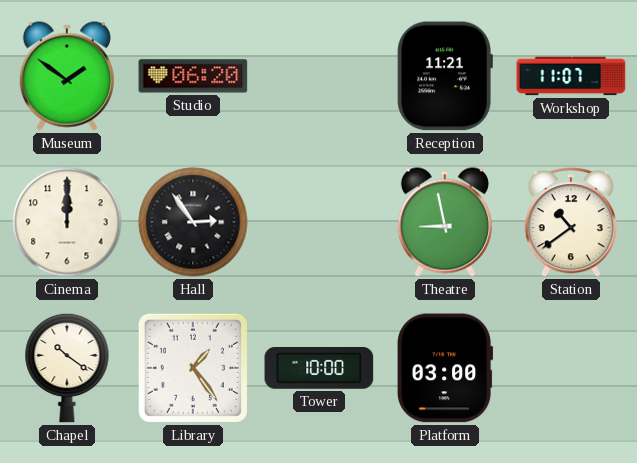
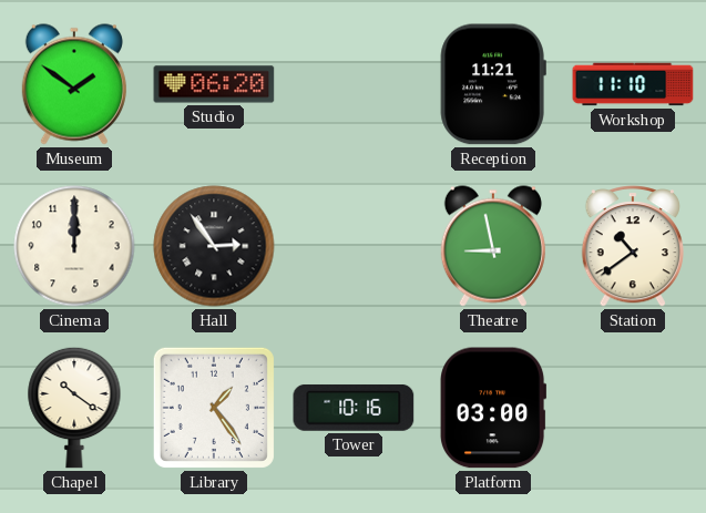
Workshop: 11:07 -> 11:10 (633, 84)
Tower: 10:00 -> 10:16 (354, 408)
